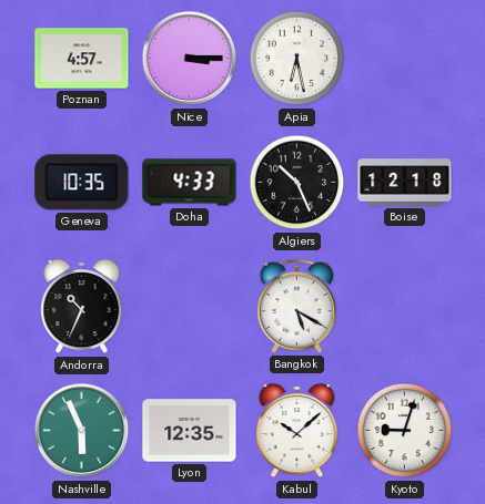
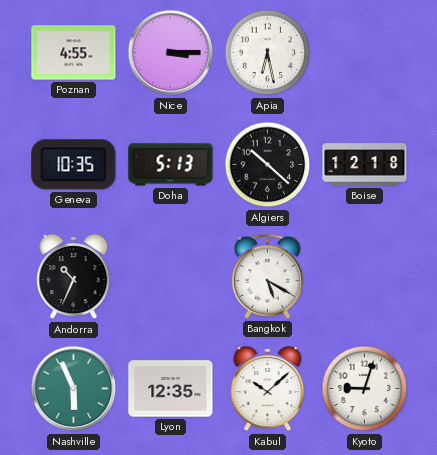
Poznan: 4:57 -> 4:55 (74, 53)
Doha: 4:33 -> 5:13 (171, 165)
Algiers: 10:26 -> 10:22 (268, 165)
